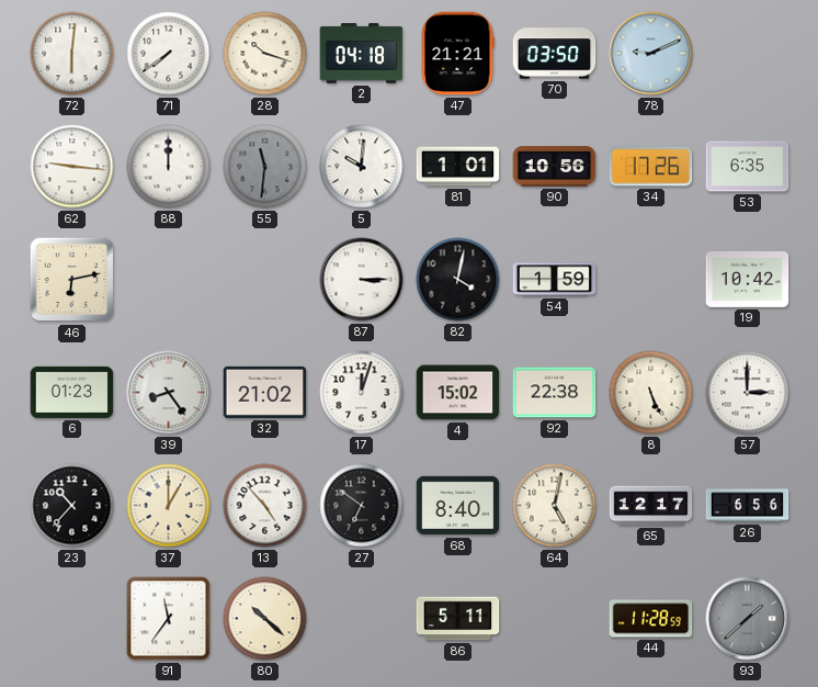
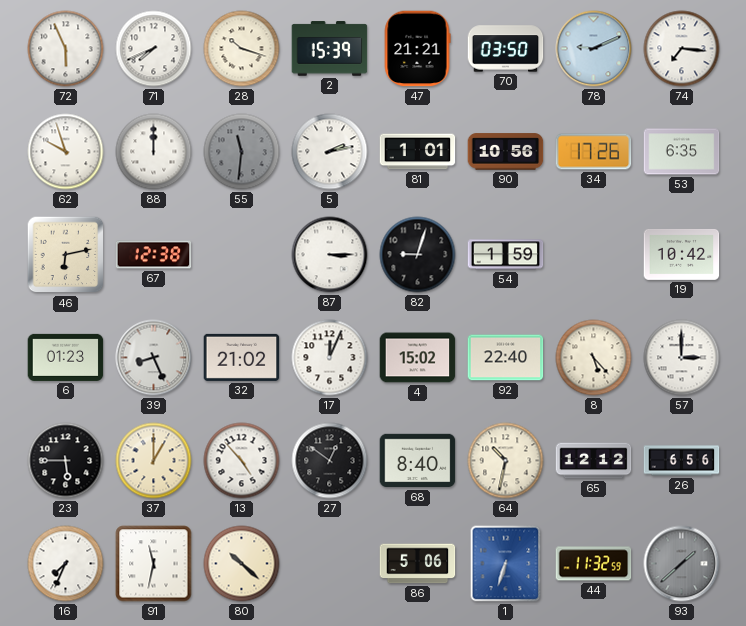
72: 6:01 -> 5:56 (66, 49)
71: 7:39 -> 7:41 (154, 49)
2: 04:18 -> 15:39 (330, 49)
74: none -> 7:16 (682, 49)
62: 9:16 -> 9:57 (66, 152)
5: 10:01 -> 2:13 (330, 152)
67: none -> 12:38 (154, 255)
82: 4:02 -> 9:03 (418, 255)
39: 8:24 -> 8:26 (154, 358)
17: 12:03 -> 12:04 (330, 358)
92: 22:38 -> 22:40 (506, 358)
8: 5:26 -> 5:23 (594, 358)
23: 10:37 -> 5:45 (66, 461)
27: 6:51 -> 12:51 (330, 461)
64: 5:02 -> 10:32 (506, 461)
65: 12:17 -> 12:12 (594, 461)
16: none -> 7:34 (66, 564)
91: 11:36 -> 11:32 (154, 564)
86: 5:11 -> 5:06 (418, 564)
1: none -> 6:33 (506, 564)
44: 11:28 -> 11:32 (594, 564)
